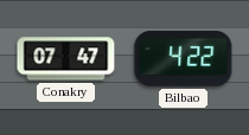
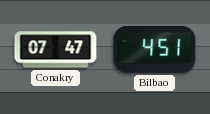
Bilbao: 4:22 -> 4:51 (155, 49)
